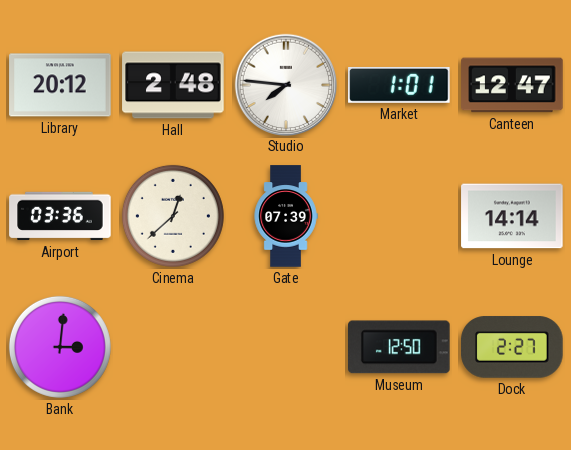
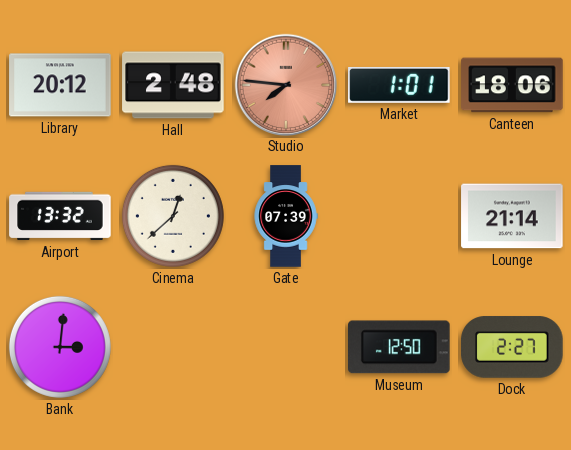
Studio dial: white -> salmon (285, 84)
Canteen: 12:47 -> 18:06 (512, 85)
Airport: 03:36 -> 13:32 (60, 216)
Lounge: 14:14 -> 21:14 (512, 216)
